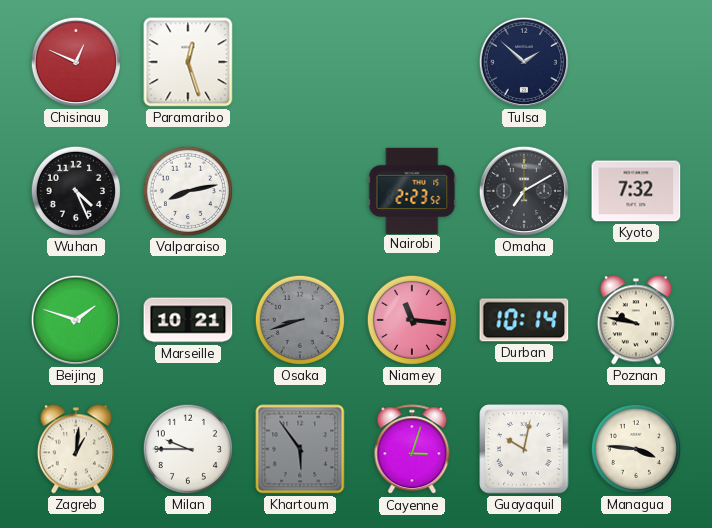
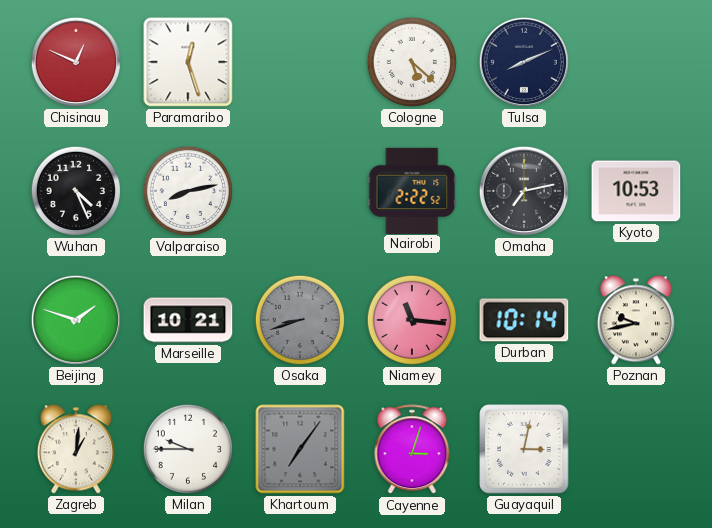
Cologne: none -> 5:22 (412, 62)
Tulsa: 1:52 -> 8:11 (524, 62)
Nairobi: 2:23 -> 2:22 (412, 190)
Omaha: 7:10 -> 7:13 (524, 191)
Kyoto: 7:32 -> 10:53 (636, 191)
Poznan: 9:47 -> 9:43 (636, 320)
Khartoum: 5:54 -> 7:06 (300, 449)
Guayaquil: 10:02 -> 3:02 (524, 449)
Managua: 3:46 -> none (636, 449)
